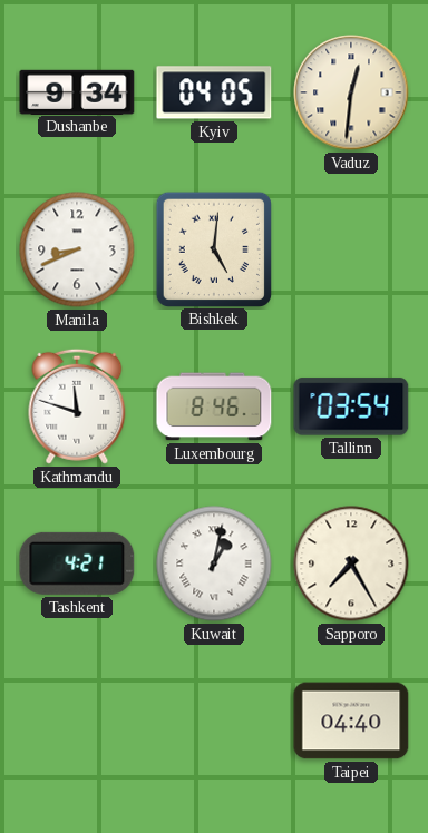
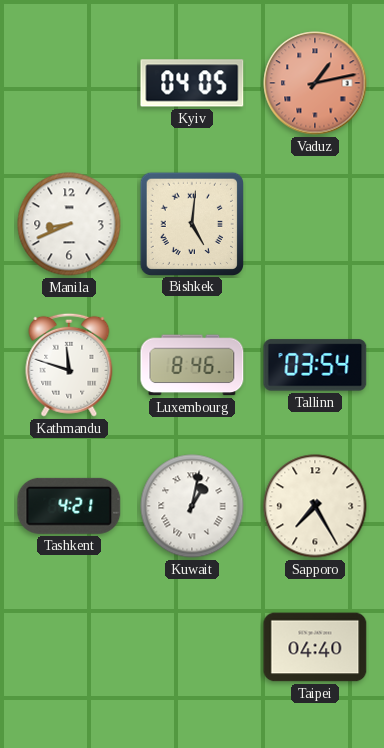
Dushanbe: 9:34 -> none (77, 91)
Vaduz: 12:31 -> 1:13 (315, 83)
Vaduz dial: cream -> salmon (315, 83)
